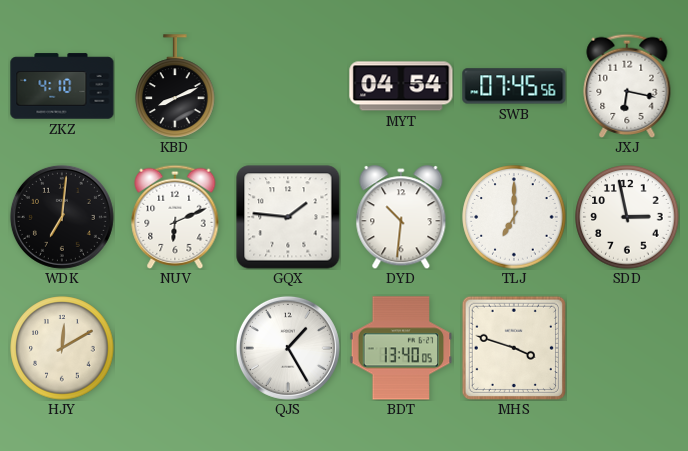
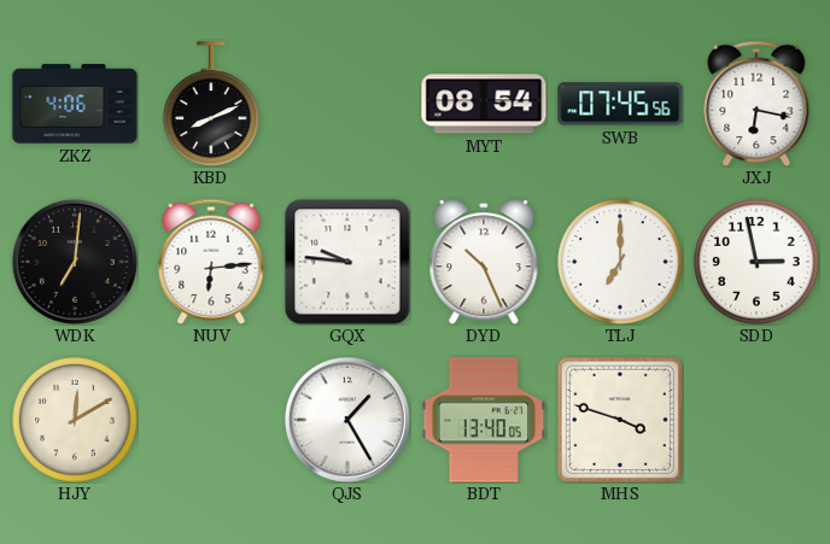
ZKZ: 4:10 -> 4:06 (75, 104)
MYT: 04:54 -> 08:54 (484, 104)
NUV: 6:11 -> 6:14 (211, 262)
GQX: 1:46 -> 9:46 (347, 262)
DYD: 10:31 -> 10:26 (484, 262)
